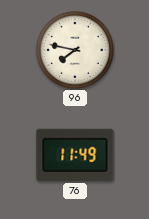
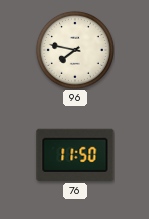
76: 11:49 -> 11:50 (75, 155)
